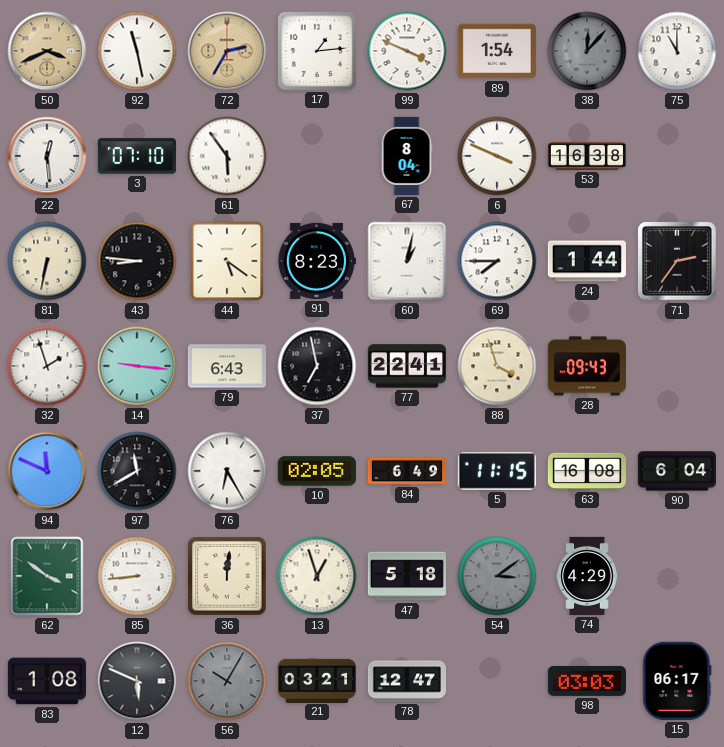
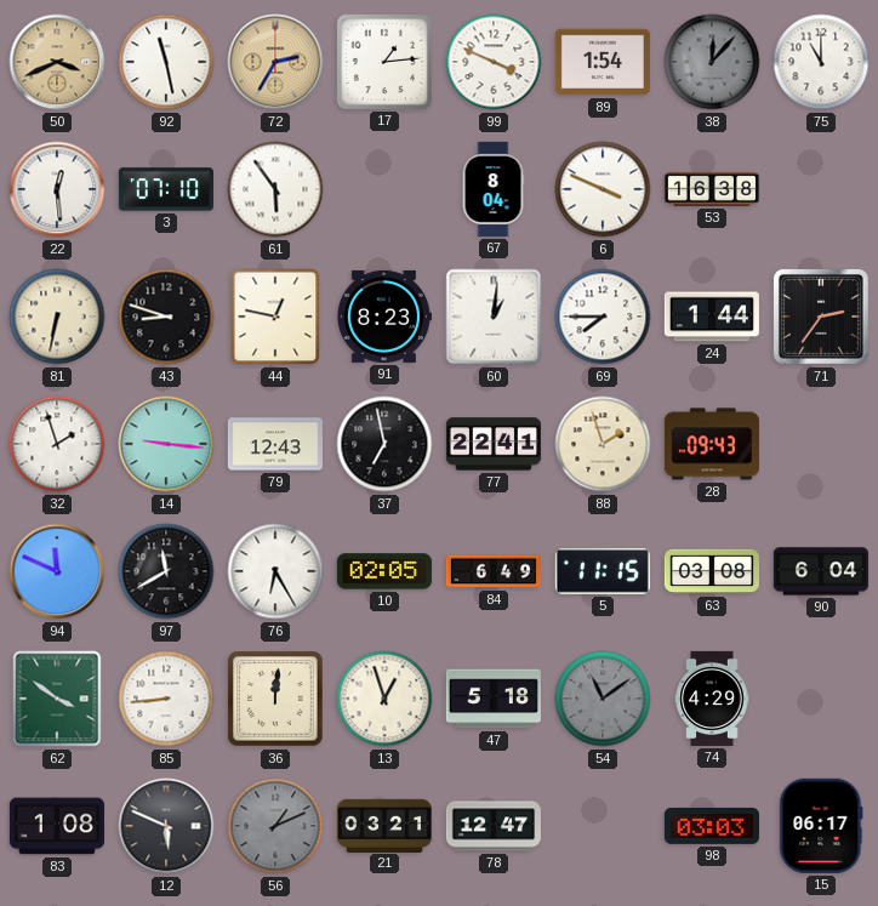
43: 8:46 -> 8:48 (166, 317)
44: 5:21 -> 12:47 (275, 317)
60: 1:02 -> 1:01 (494, 317)
79: 6:43 -> 12:43 (275, 444)
88: 3:57 -> 1:57 (603, 444)
63: 16:08 -> 03:08 (712, 571)
54: 3:09 -> 11:09 (603, 699)
56: 10:05 -> 1:11 (275, 826)
